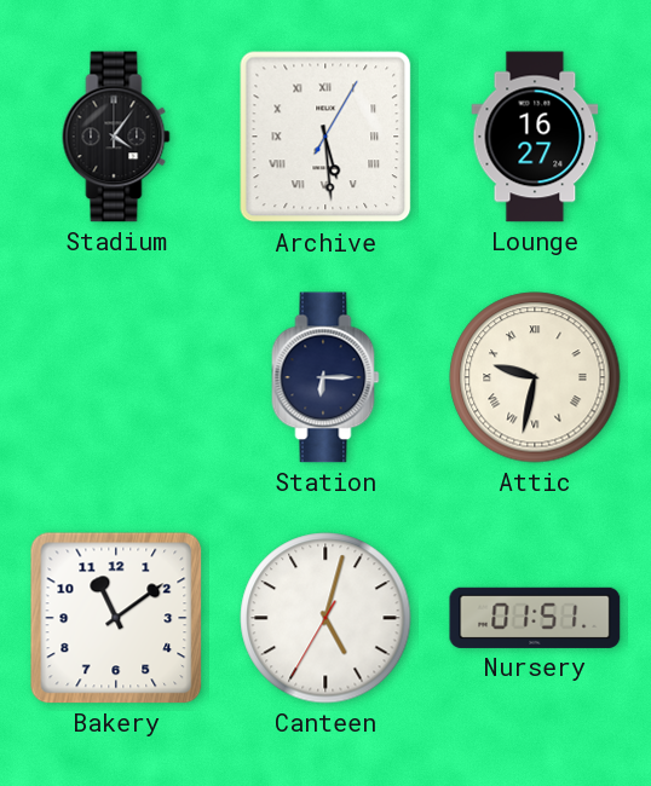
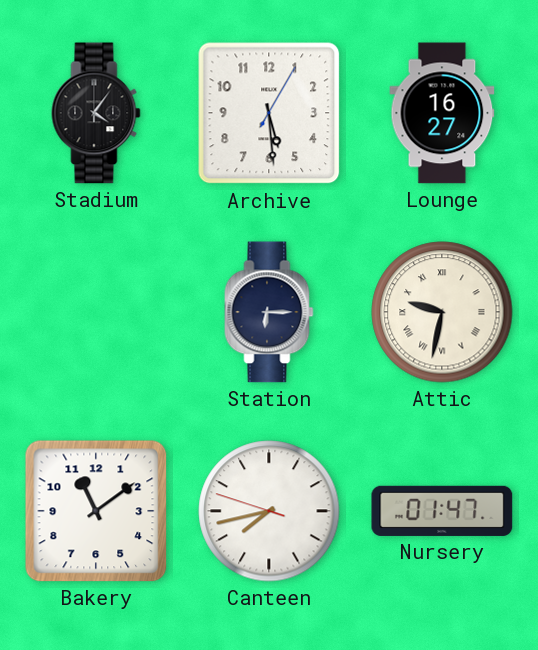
Archive numerals: Roman -> Arabic (269, 113)
Canteen: 5:02 -> 7:42 (269, 511)
Nursery: 01:51 -> 01:47 (442, 511)
